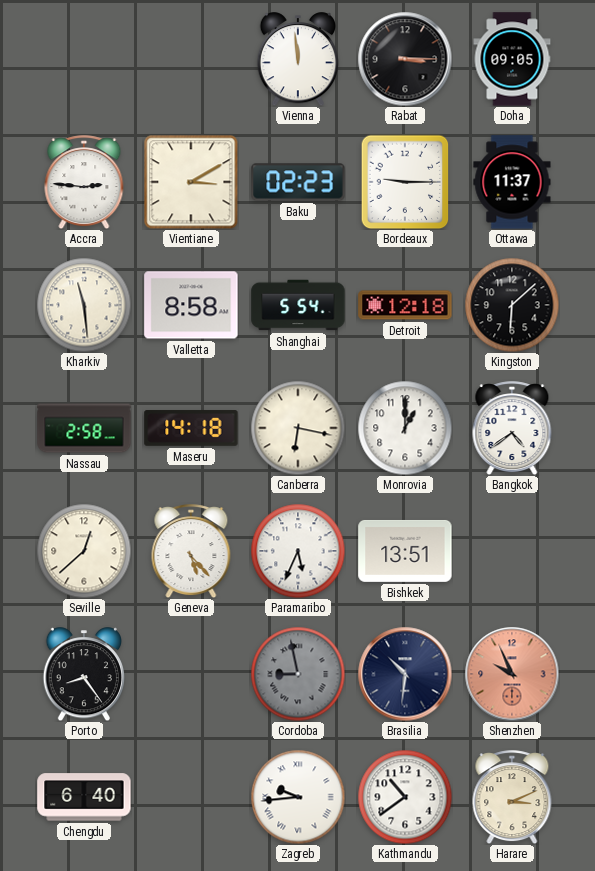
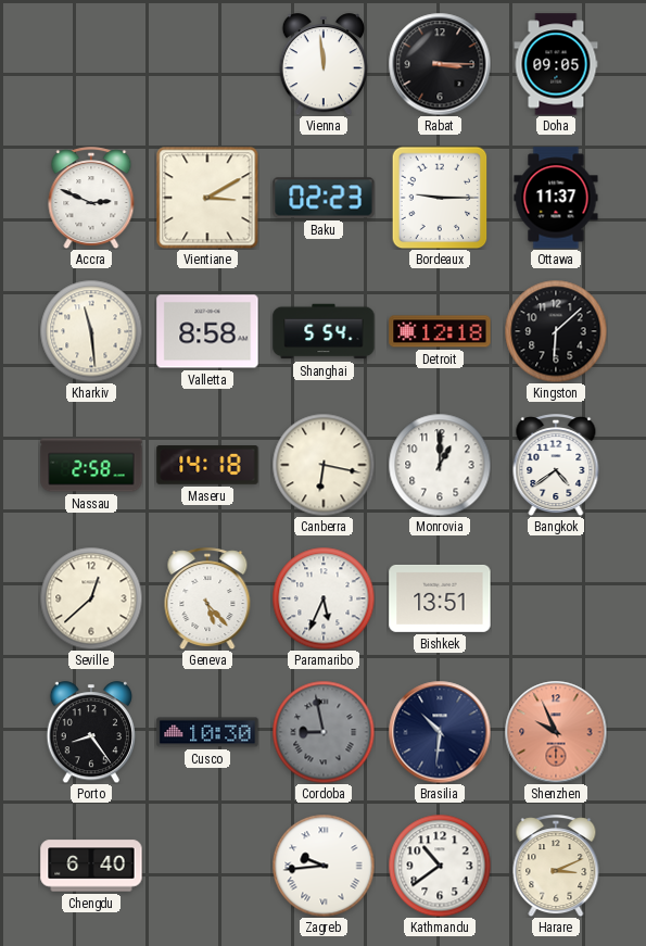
Accra: 2:46 -> 2:49 (91, 198)
Cusco: none -> 10:30 (207, 732)
